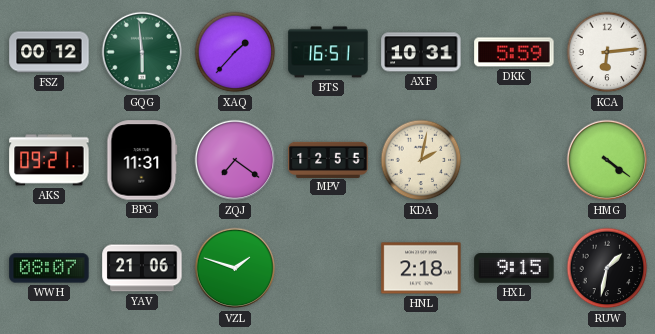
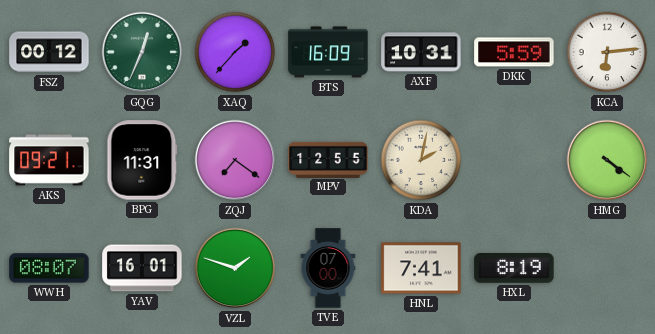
GQG: 5:59 -> 12:34 (142, 52)
BTS: 16:51 -> 16:09 (328, 52)
YAV: 21:06 -> 16:01 (142, 268)
TVE: none -> 07:00 (328, 268)
HNL: 2:18 -> 7:41 (421, 268)
HXL: 9:15 -> 8:19 (514, 269)
RUW: 1:32 -> none (607, 268)
